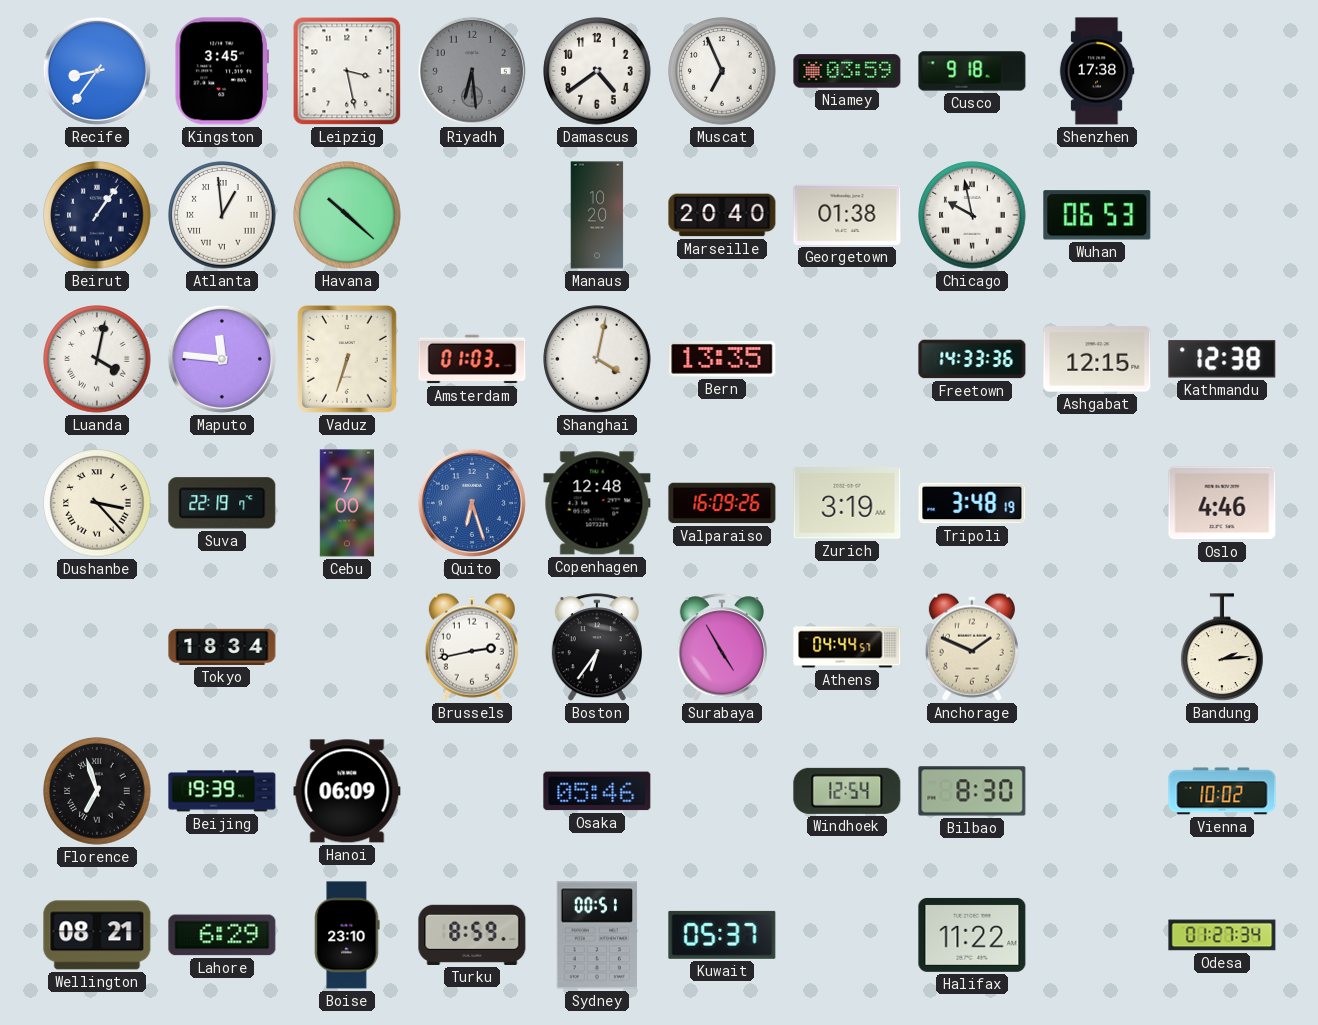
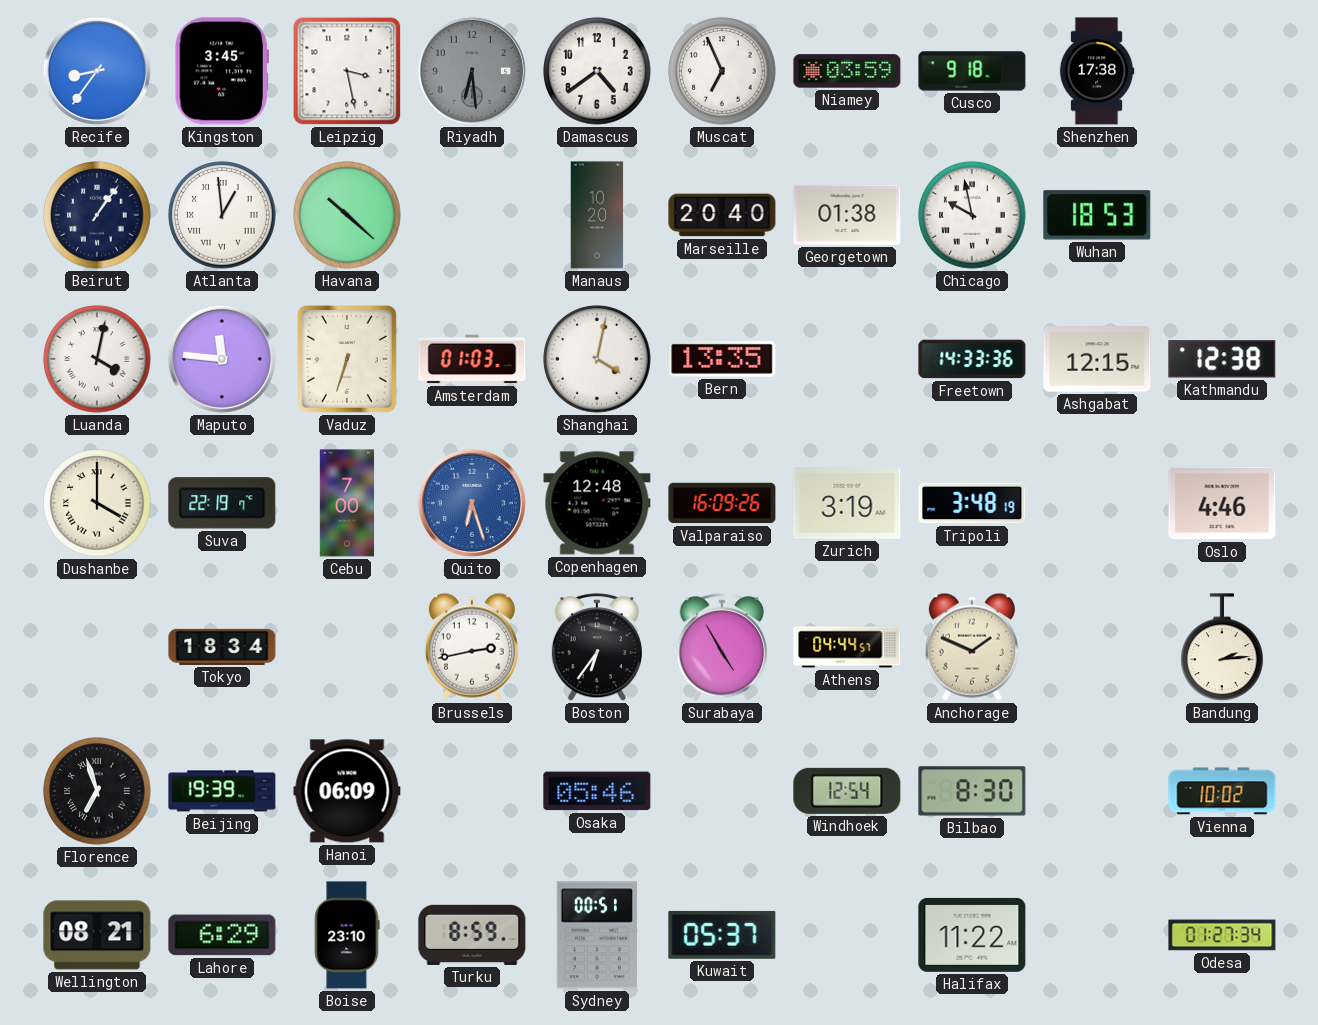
Wuhan: 06:53 -> 18:53 (1097, 215)
Dushanbe: 3:23 -> 4:00 (97, 503)
